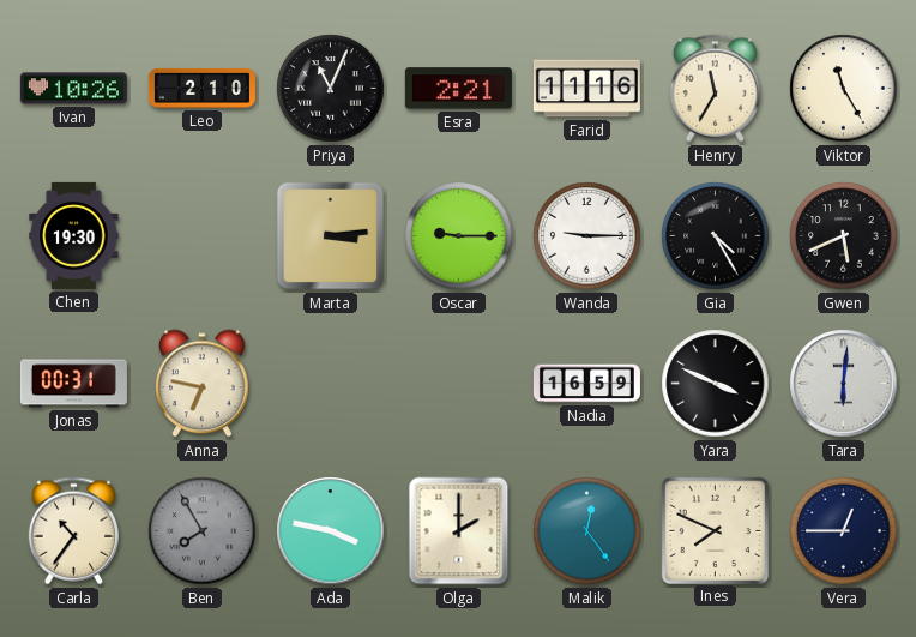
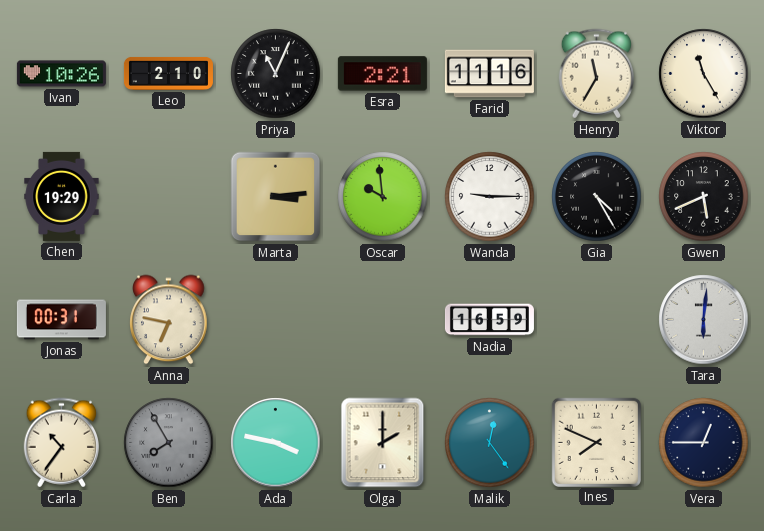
Chen: 19:30 -> 19:29 (62, 196)
Oscar: 9:15 -> 9:59 (383, 197)
Yara: 3:49 -> none (716, 384)
